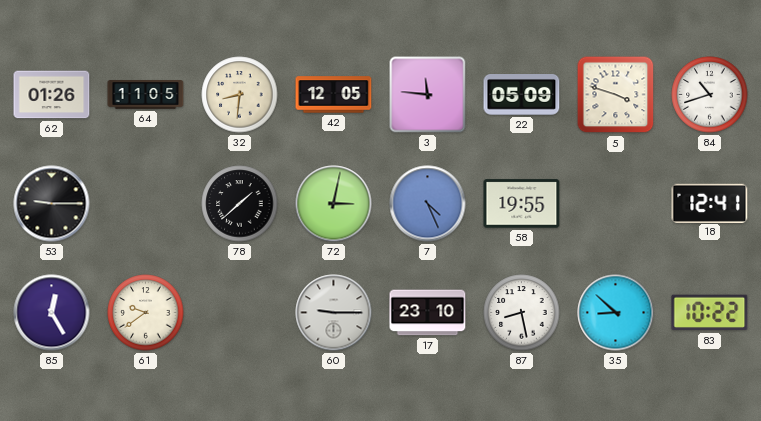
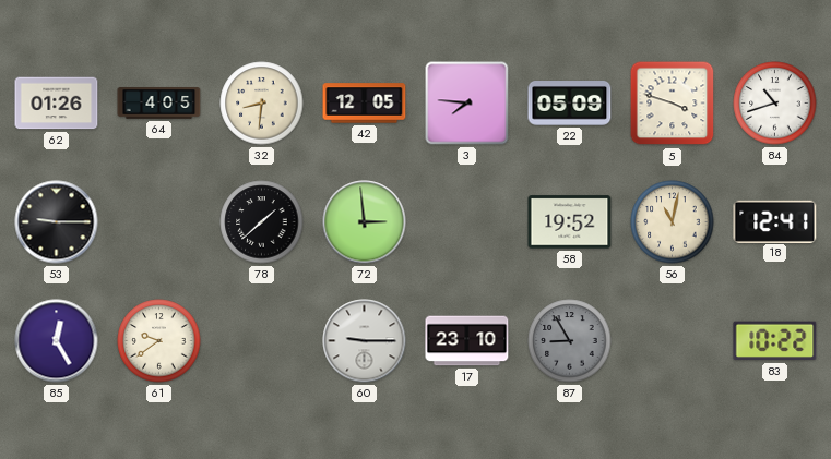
64: 11:05 -> 4:05 (159, 104)
3: 11:46 -> 7:46 (467, 104)
72: 3:02 -> 2:59 (365, 222)
7: 4:26 -> none (428, 204)
58: 19:55 -> 19:52 (570, 222)
56: none -> 11:02 (673, 222)
87: 8:28 -> 8:55 (570, 341)
87 dial: white -> grey (570, 341)
35: 8:52 -> none (616, 313)
